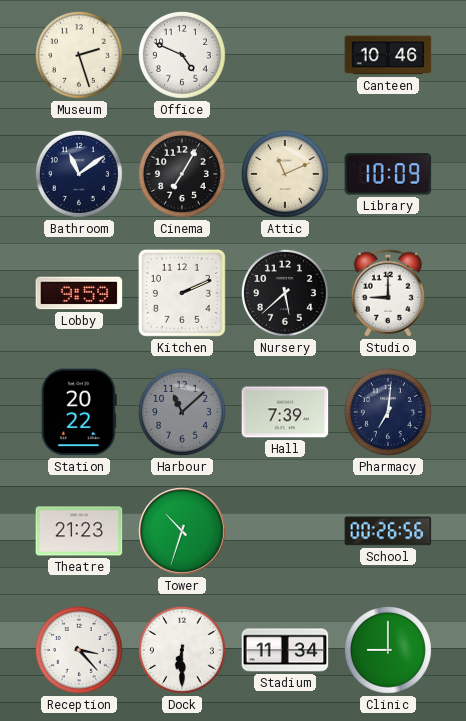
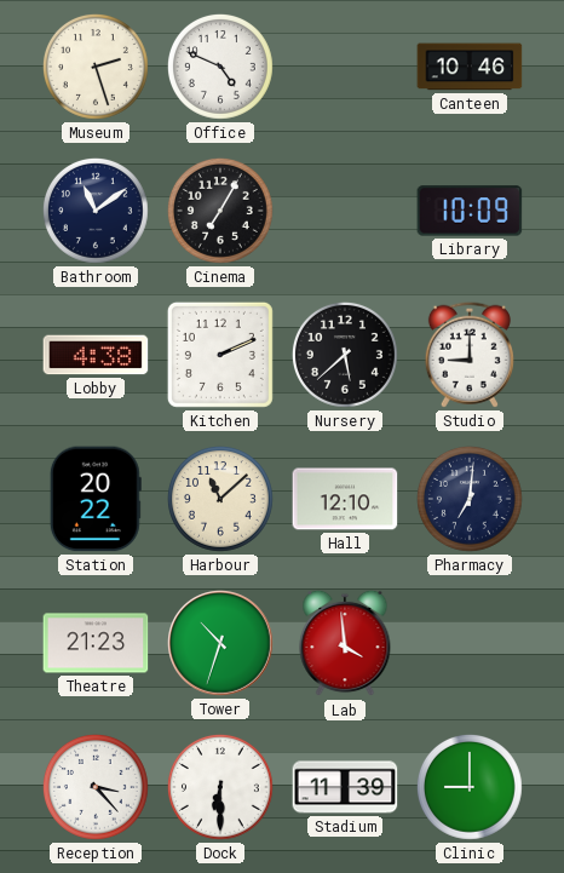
Attic: 11:11 -> none (285, 174)
Lobby: 9:59 -> 4:38 (96, 355)
Harbour dial: grey -> cream (220, 499)
Hall: 7:39 -> 12:10 (345, 499)
Lab: none -> 3:59 (345, 643)
School: 00:26 -> none (388, 531)
Stadium: 11:34 -> 11:39 (345, 787)
